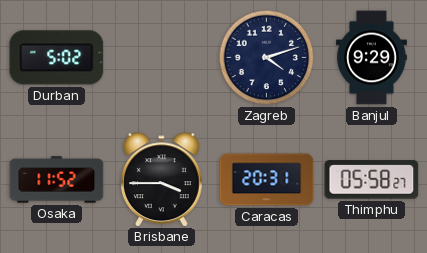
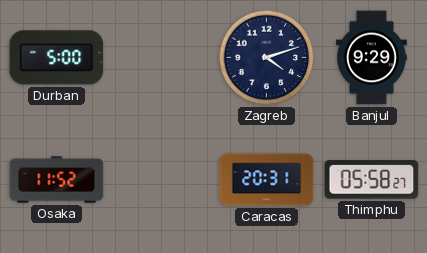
Durban: 5:02 -> 5:00 (57, 58)
Brisbane: 3:45 -> none (162, 179)
